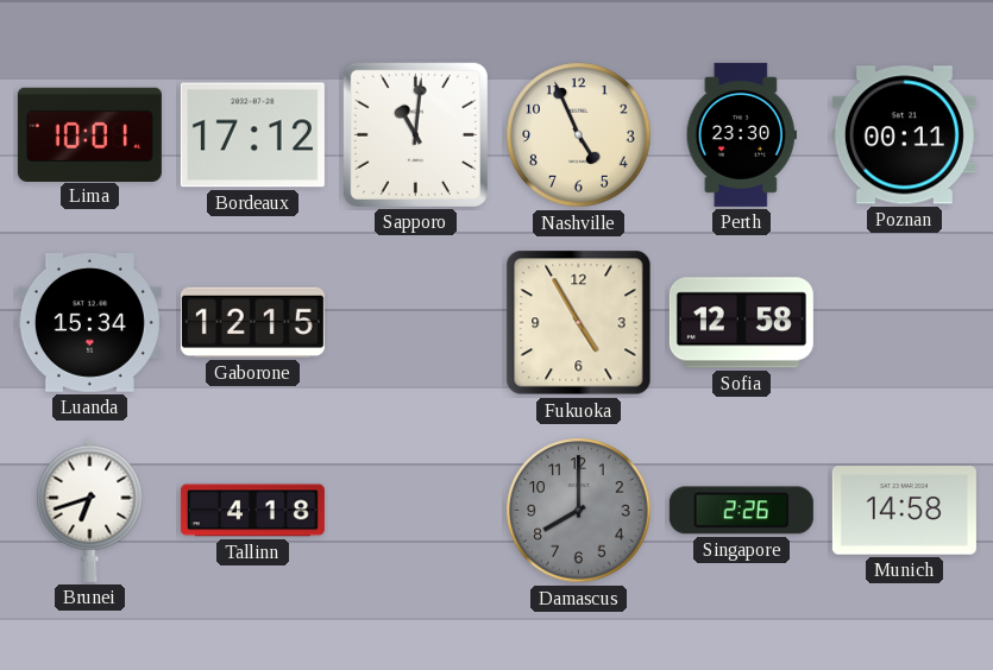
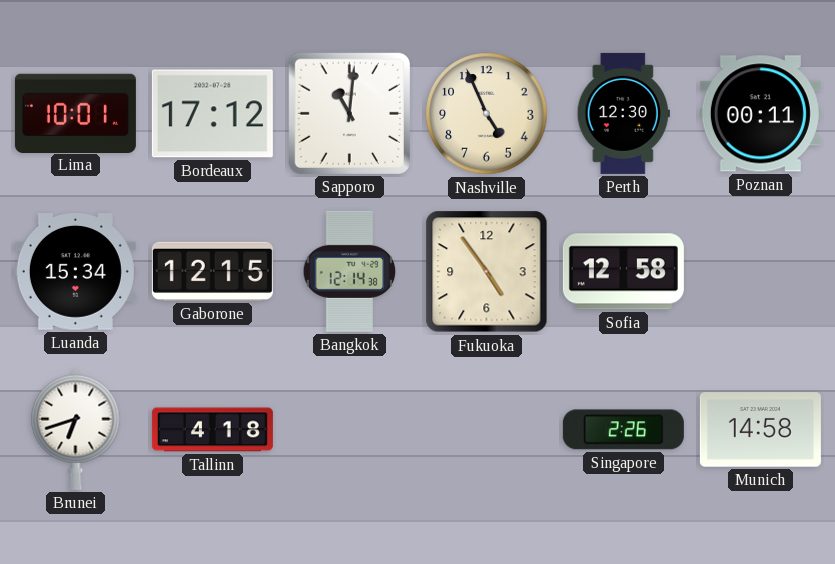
Perth: 23:30 -> 12:30 (623, 113)
Bangkok: none -> 12:14 (350, 271)
Fukuoka: 4:55 -> 4:54 (487, 272)
Damascus: 8:00 -> none (579, 511)
